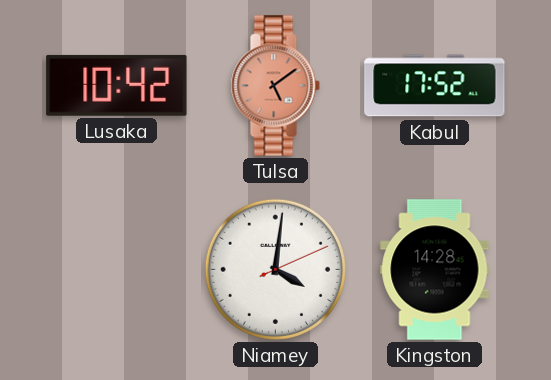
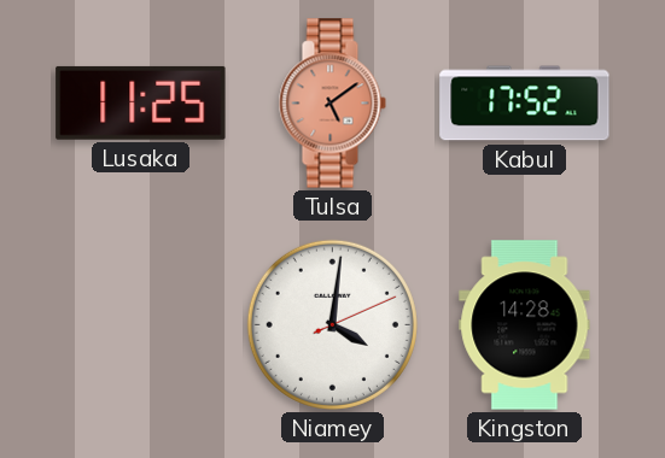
Lusaka: 10:42 -> 11:25 (141, 102)
